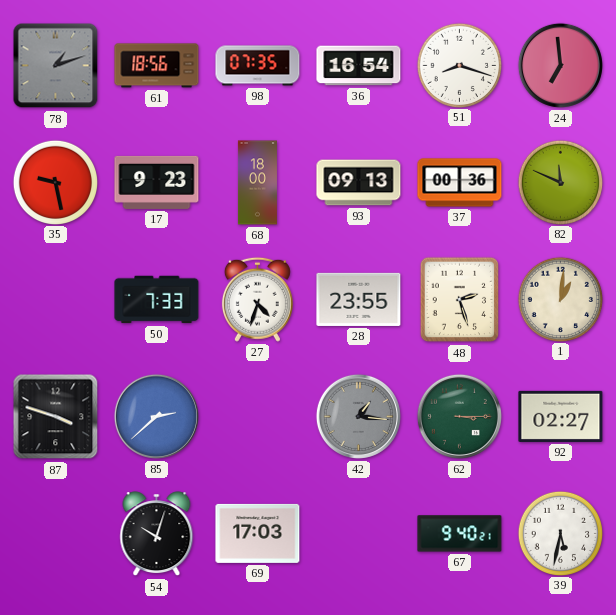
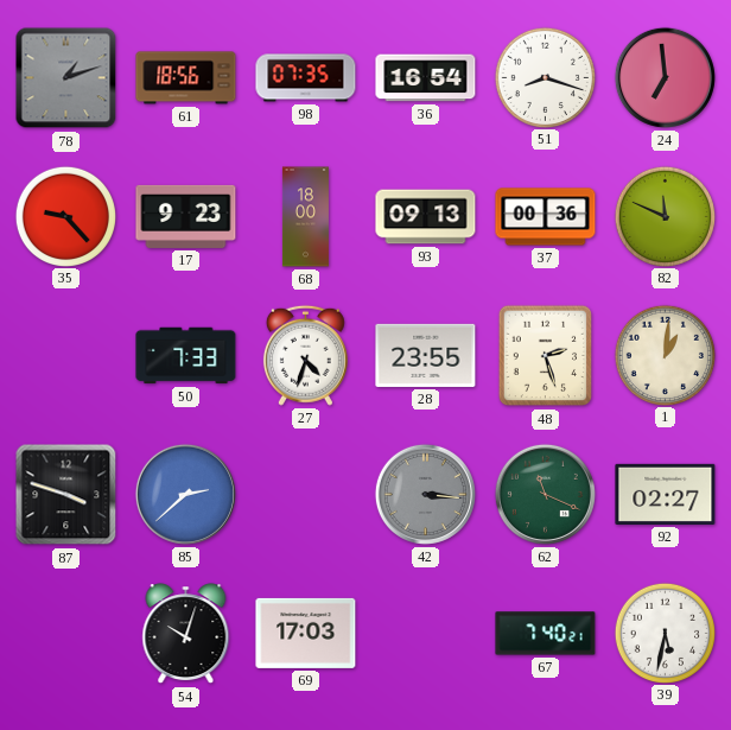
35: 9:28 -> 9:23 (65, 216)
42: 1:16 -> 3:16 (425, 494)
62: 3:15 -> 11:19 (545, 494)
67: 9:40 -> 7:40 (546, 634)
